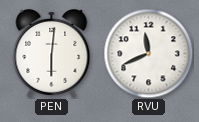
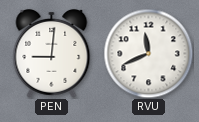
PEN: 6:01 -> 9:01 (52, 53)
